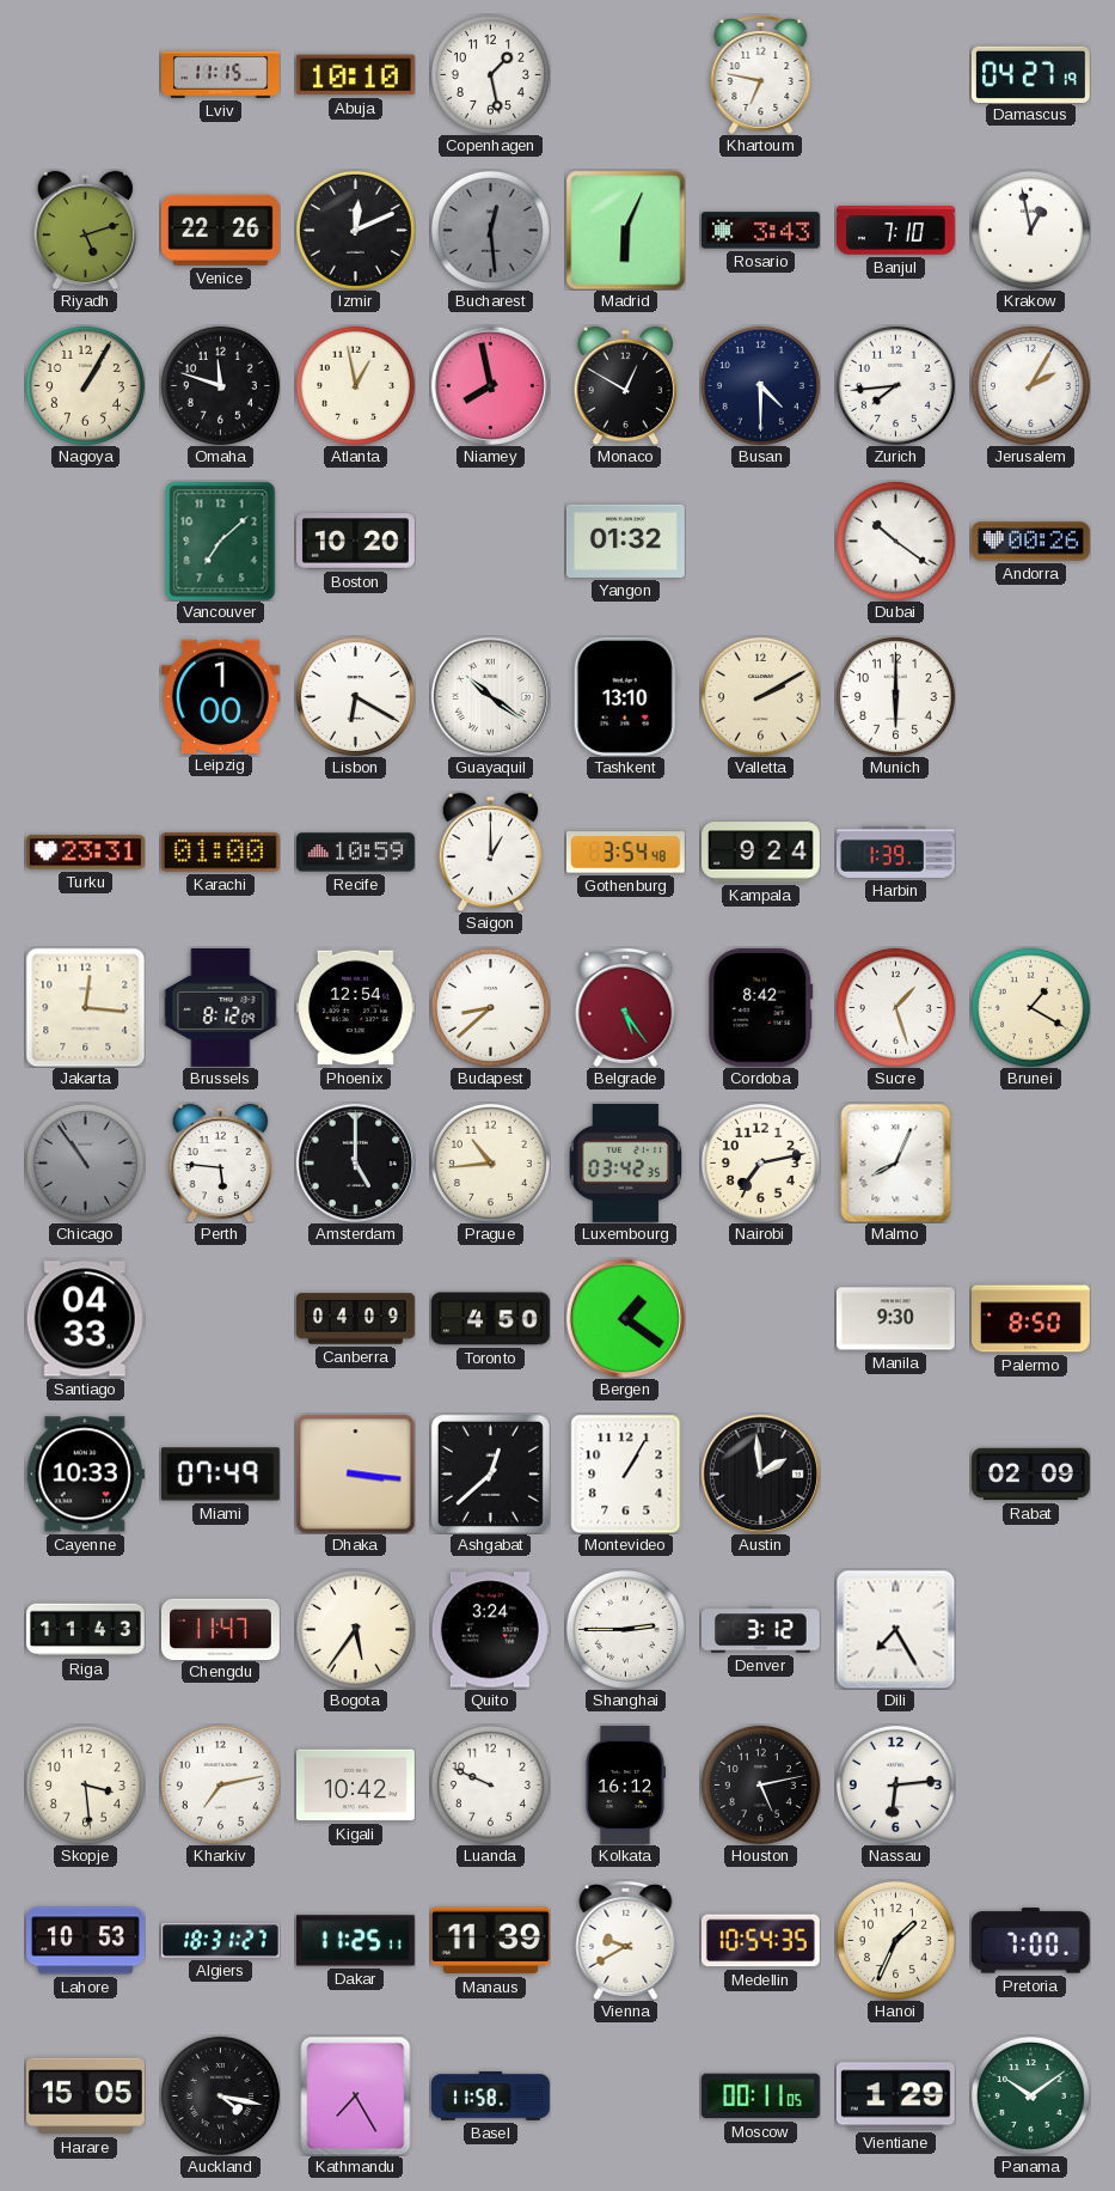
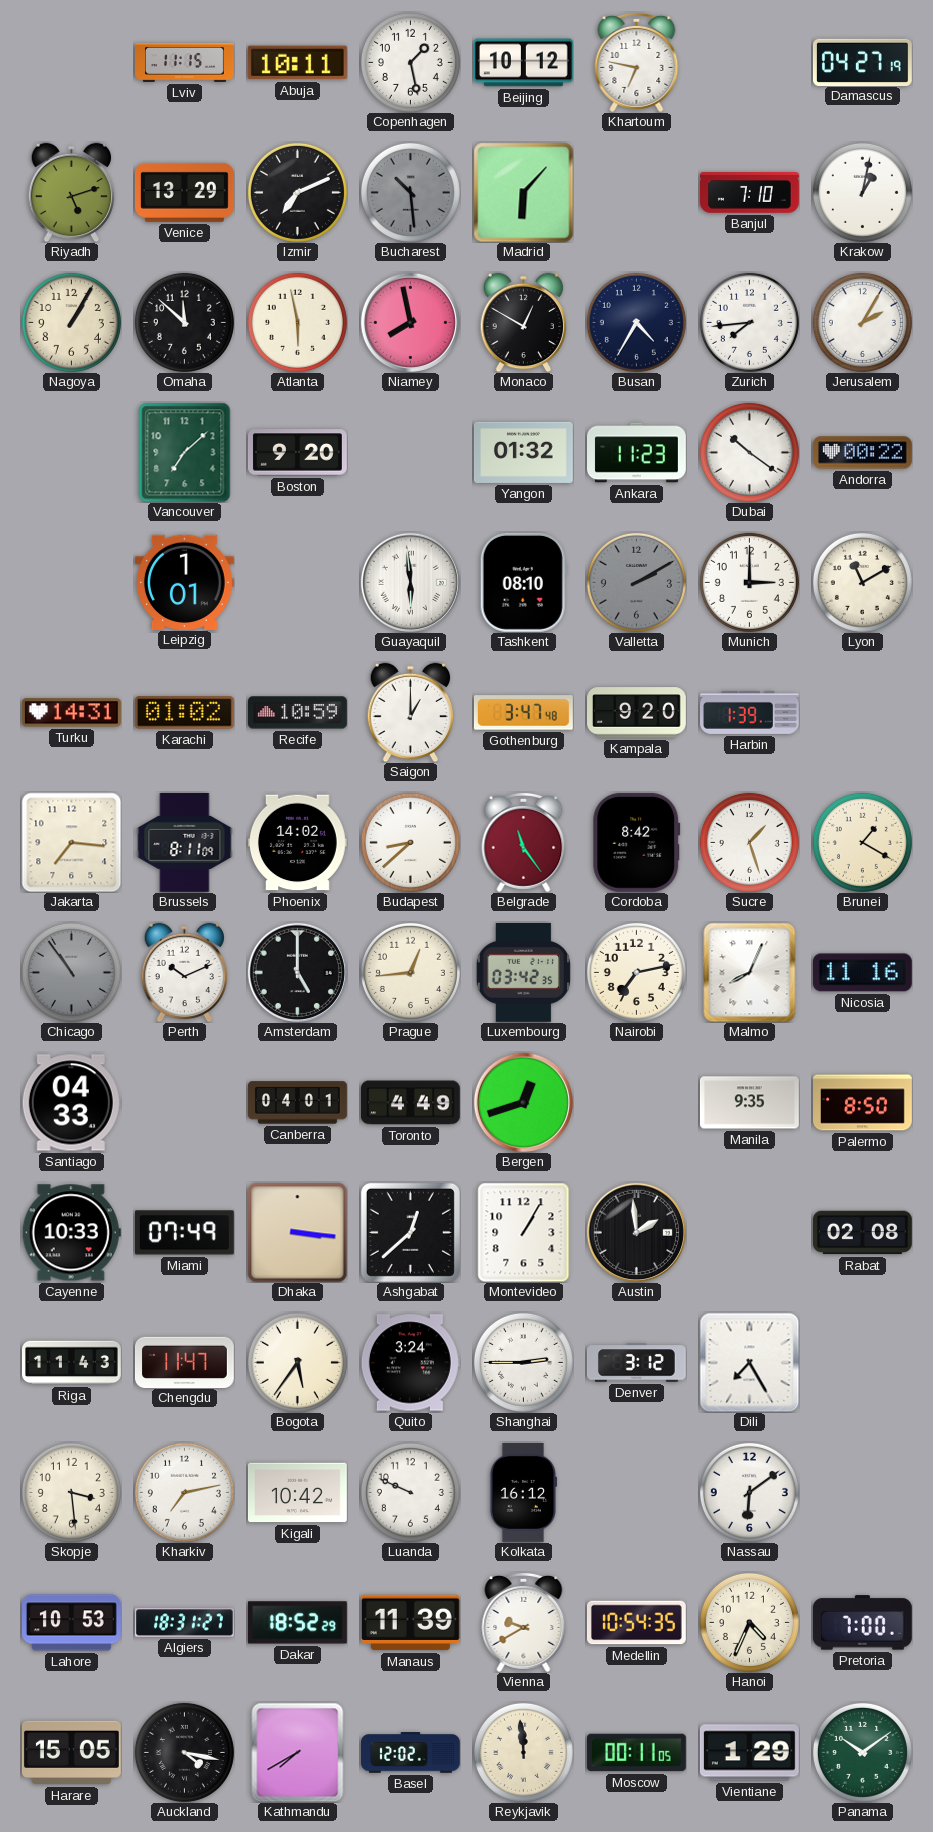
Abuja: 10:10 -> 10:11 (297, 63)
Beijing: none -> 10:12 (523, 63)
Venice: 22:26 -> 13:29 (184, 192)
Izmir: 12:11 -> 7:11 (297, 192)
Bucharest: 12:29 -> 10:29 (410, 192)
Madrid: 6:04 -> 6:07 (523, 192)
Rosario: 3:43 -> none (760, 231)
Krakow: 12:58 -> 1:02 (862, 192)
Omaha: 11:48 -> 11:52 (184, 322)
Atlanta: 12:58 -> 5:58 (297, 322)
Busan: 4:30 -> 4:35 (636, 322)
Boston: 10:20 -> 9:20 (297, 453)
Ankara: none -> 11:23 (637, 453)
Andorra: 00:26 -> 00:22 (862, 453)
Leipzig: 1:00 -> 1:01 (184, 582)
Lisbon: 6:20 -> none (355, 696)
Guayaquil: 10:21 -> 5:59 (410, 582)
Tashkent: 13:10 -> 08:10 (523, 582)
Valletta dial: cream -> grey (636, 582)
Munich: 6:00 -> 3:00 (749, 582)
Lyon: none -> 11:10 (862, 582)
Turku: 23:31 -> 14:31 (71, 713)
Karachi: 01:00 -> 01:02 (184, 713)
Gothenburg: 3:54 -> 3:47 (523, 713)
Kampala: 9:24 -> 9:20 (637, 713)
Jakarta: 12:16 -> 7:16 (71, 842)
Brussels: 8:12 -> 8:11 (185, 843)
Phoenix: 12:54 -> 14:02 (297, 843)
Belgrade: 5:24 -> 11:24 (524, 842)
Perth: 5:46 -> 10:11 (185, 972)
Prague: 10:44 -> 12:44 (410, 972)
Nicosia: none -> 11:16 (862, 973)
Canberra: 04:09 -> 04:01 (298, 1103)
Toronto: 4:50 -> 4:49 (410, 1103)
Bergen: 1:21 -> 12:42 (523, 1102)
Manila: 9:30 -> 9:35 (749, 1103)
Rabat: 02:09 -> 02:08 (863, 1233)
Houston: 5:13 -> none (760, 1784)
Nassau: 6:14 -> 6:09 (749, 1492)
Dakar: 11:25 -> 18:52 (297, 1623)
Hanoi: 1:34 -> 4:34 (749, 1622)
Kathmandu: 7:25 -> 7:40 (298, 1752)
Basel: 11:58 -> 12:02 (411, 1753)
Reykjavik: none -> 11:59 (523, 1752)
